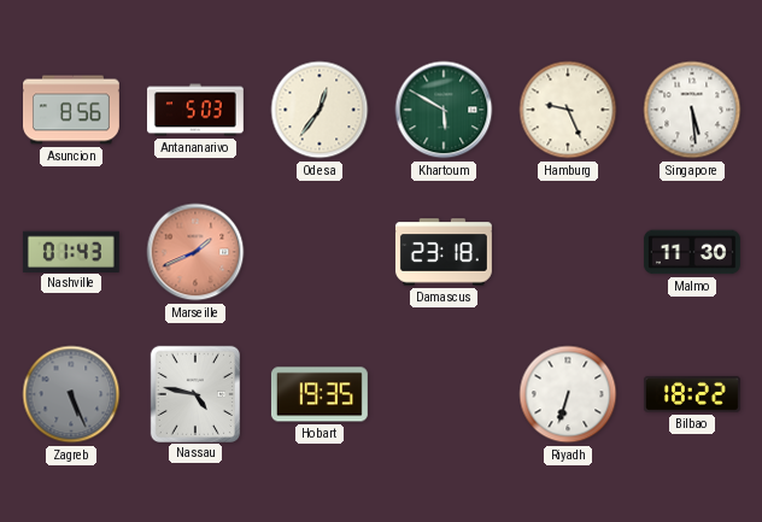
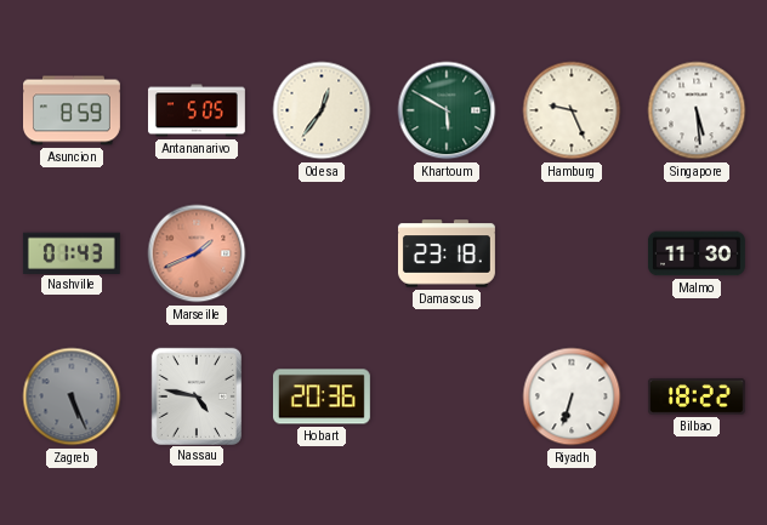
Asuncion: 8:56 -> 8:59 (73, 110)
Antananarivo: 5:03 -> 5:05 (197, 110)
Hobart: 19:35 -> 20:36 (322, 396)
